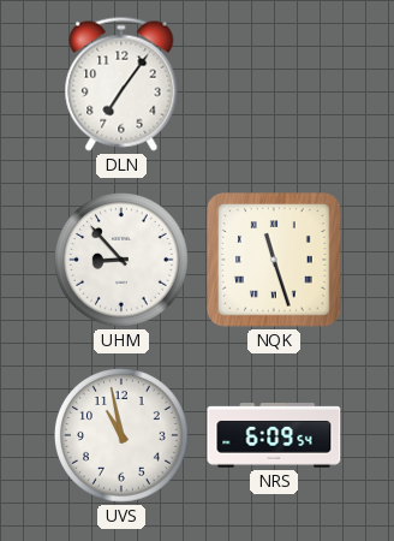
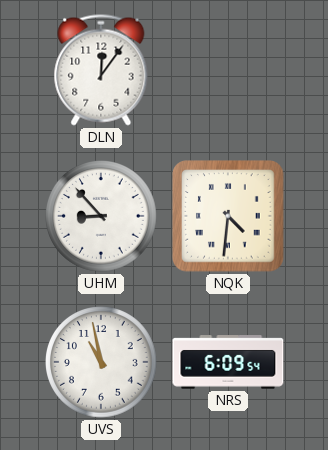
DLN: 7:06 -> 12:06 (101, 70)
NQK: 11:27 -> 4:31 (228, 216)
